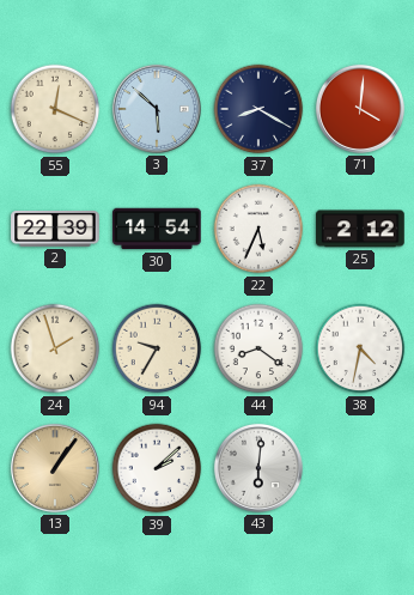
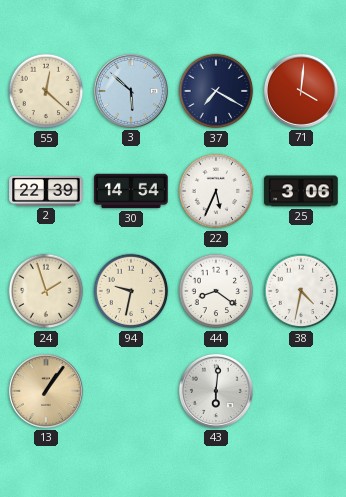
55: 12:19 -> 12:22 (46, 91)
37: 8:20 -> 7:20 (216, 91)
25: 2:12 -> 3:06 (301, 191)
94: 9:35 -> 9:32 (131, 291)
39: 2:08 -> none (157, 468)
